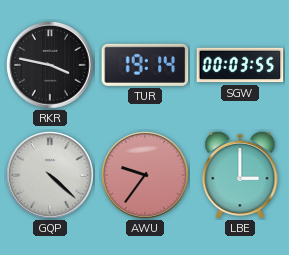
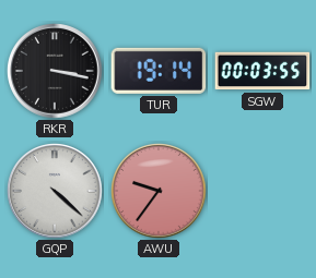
RKR: 3:47 -> 3:17 (56, 72)
LBE: 3:00 -> none (240, 175)
